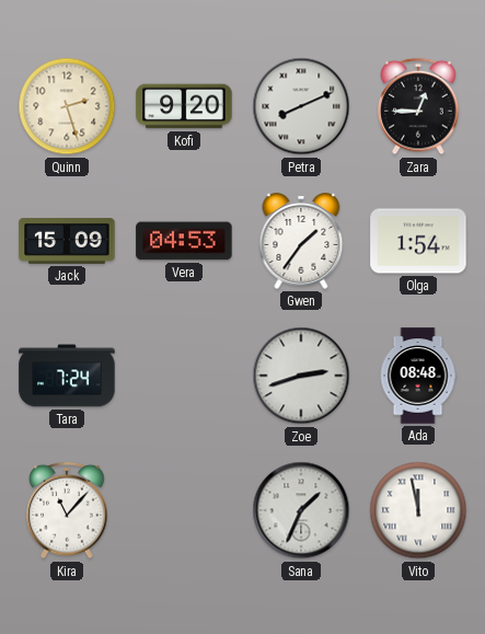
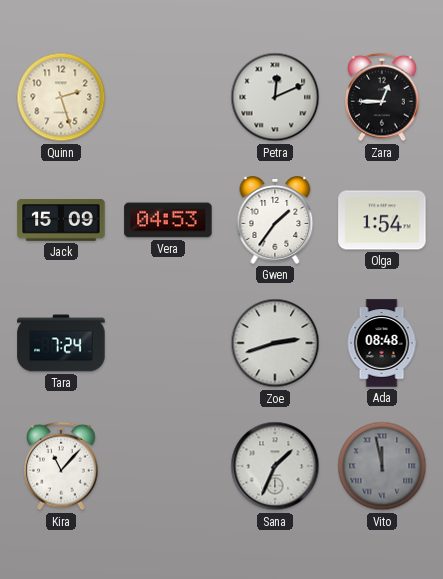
Kofi: 9:20 -> none (184, 106)
Petra: 8:11 -> 12:11 (275, 97)
Vito dial: white -> grey (382, 466)
